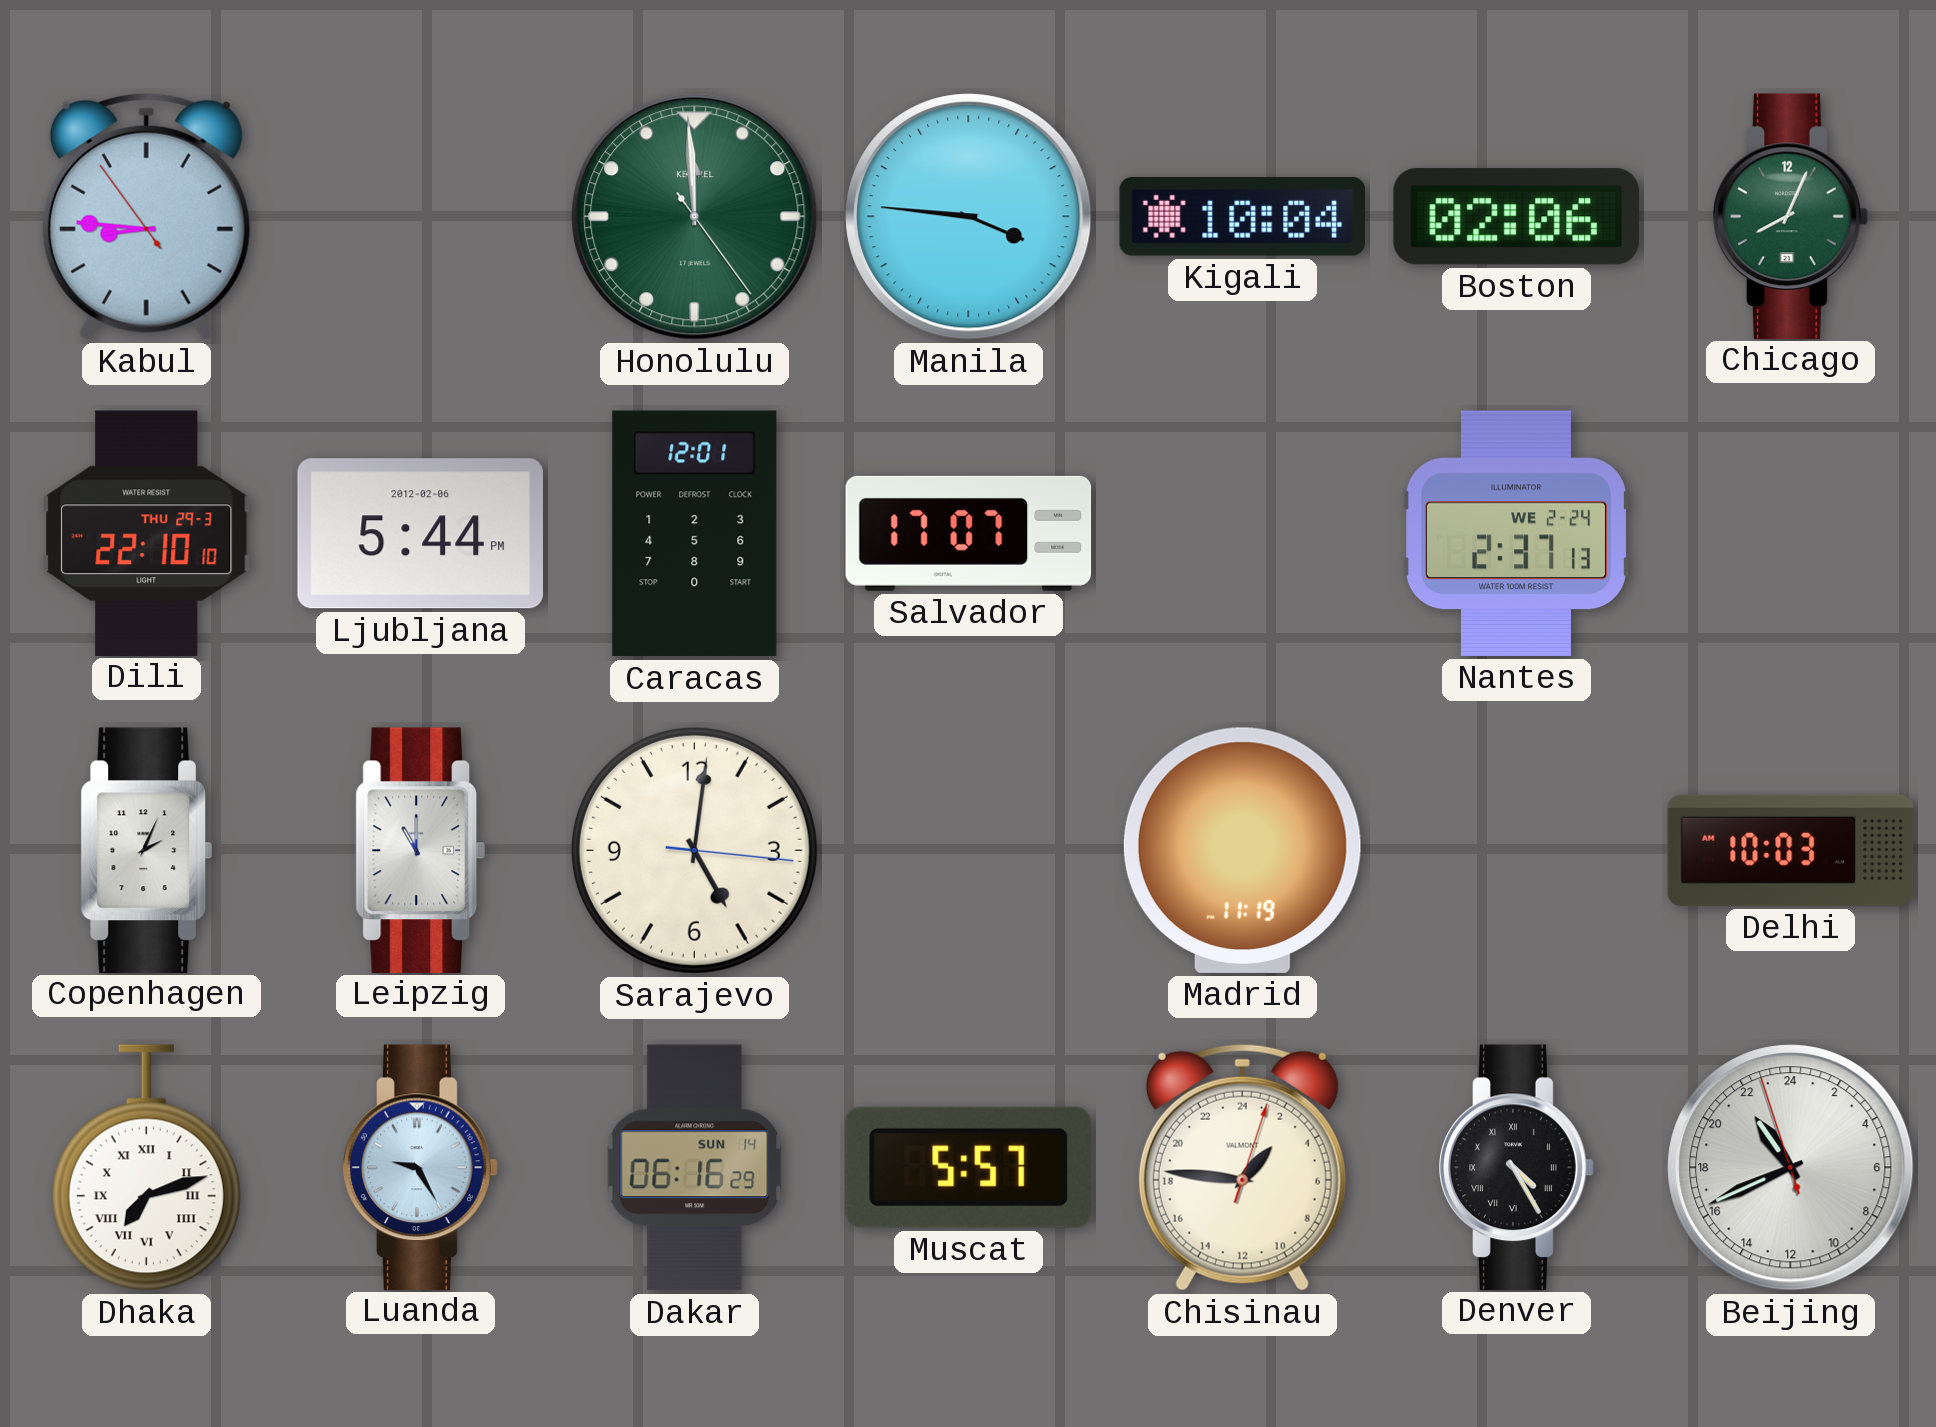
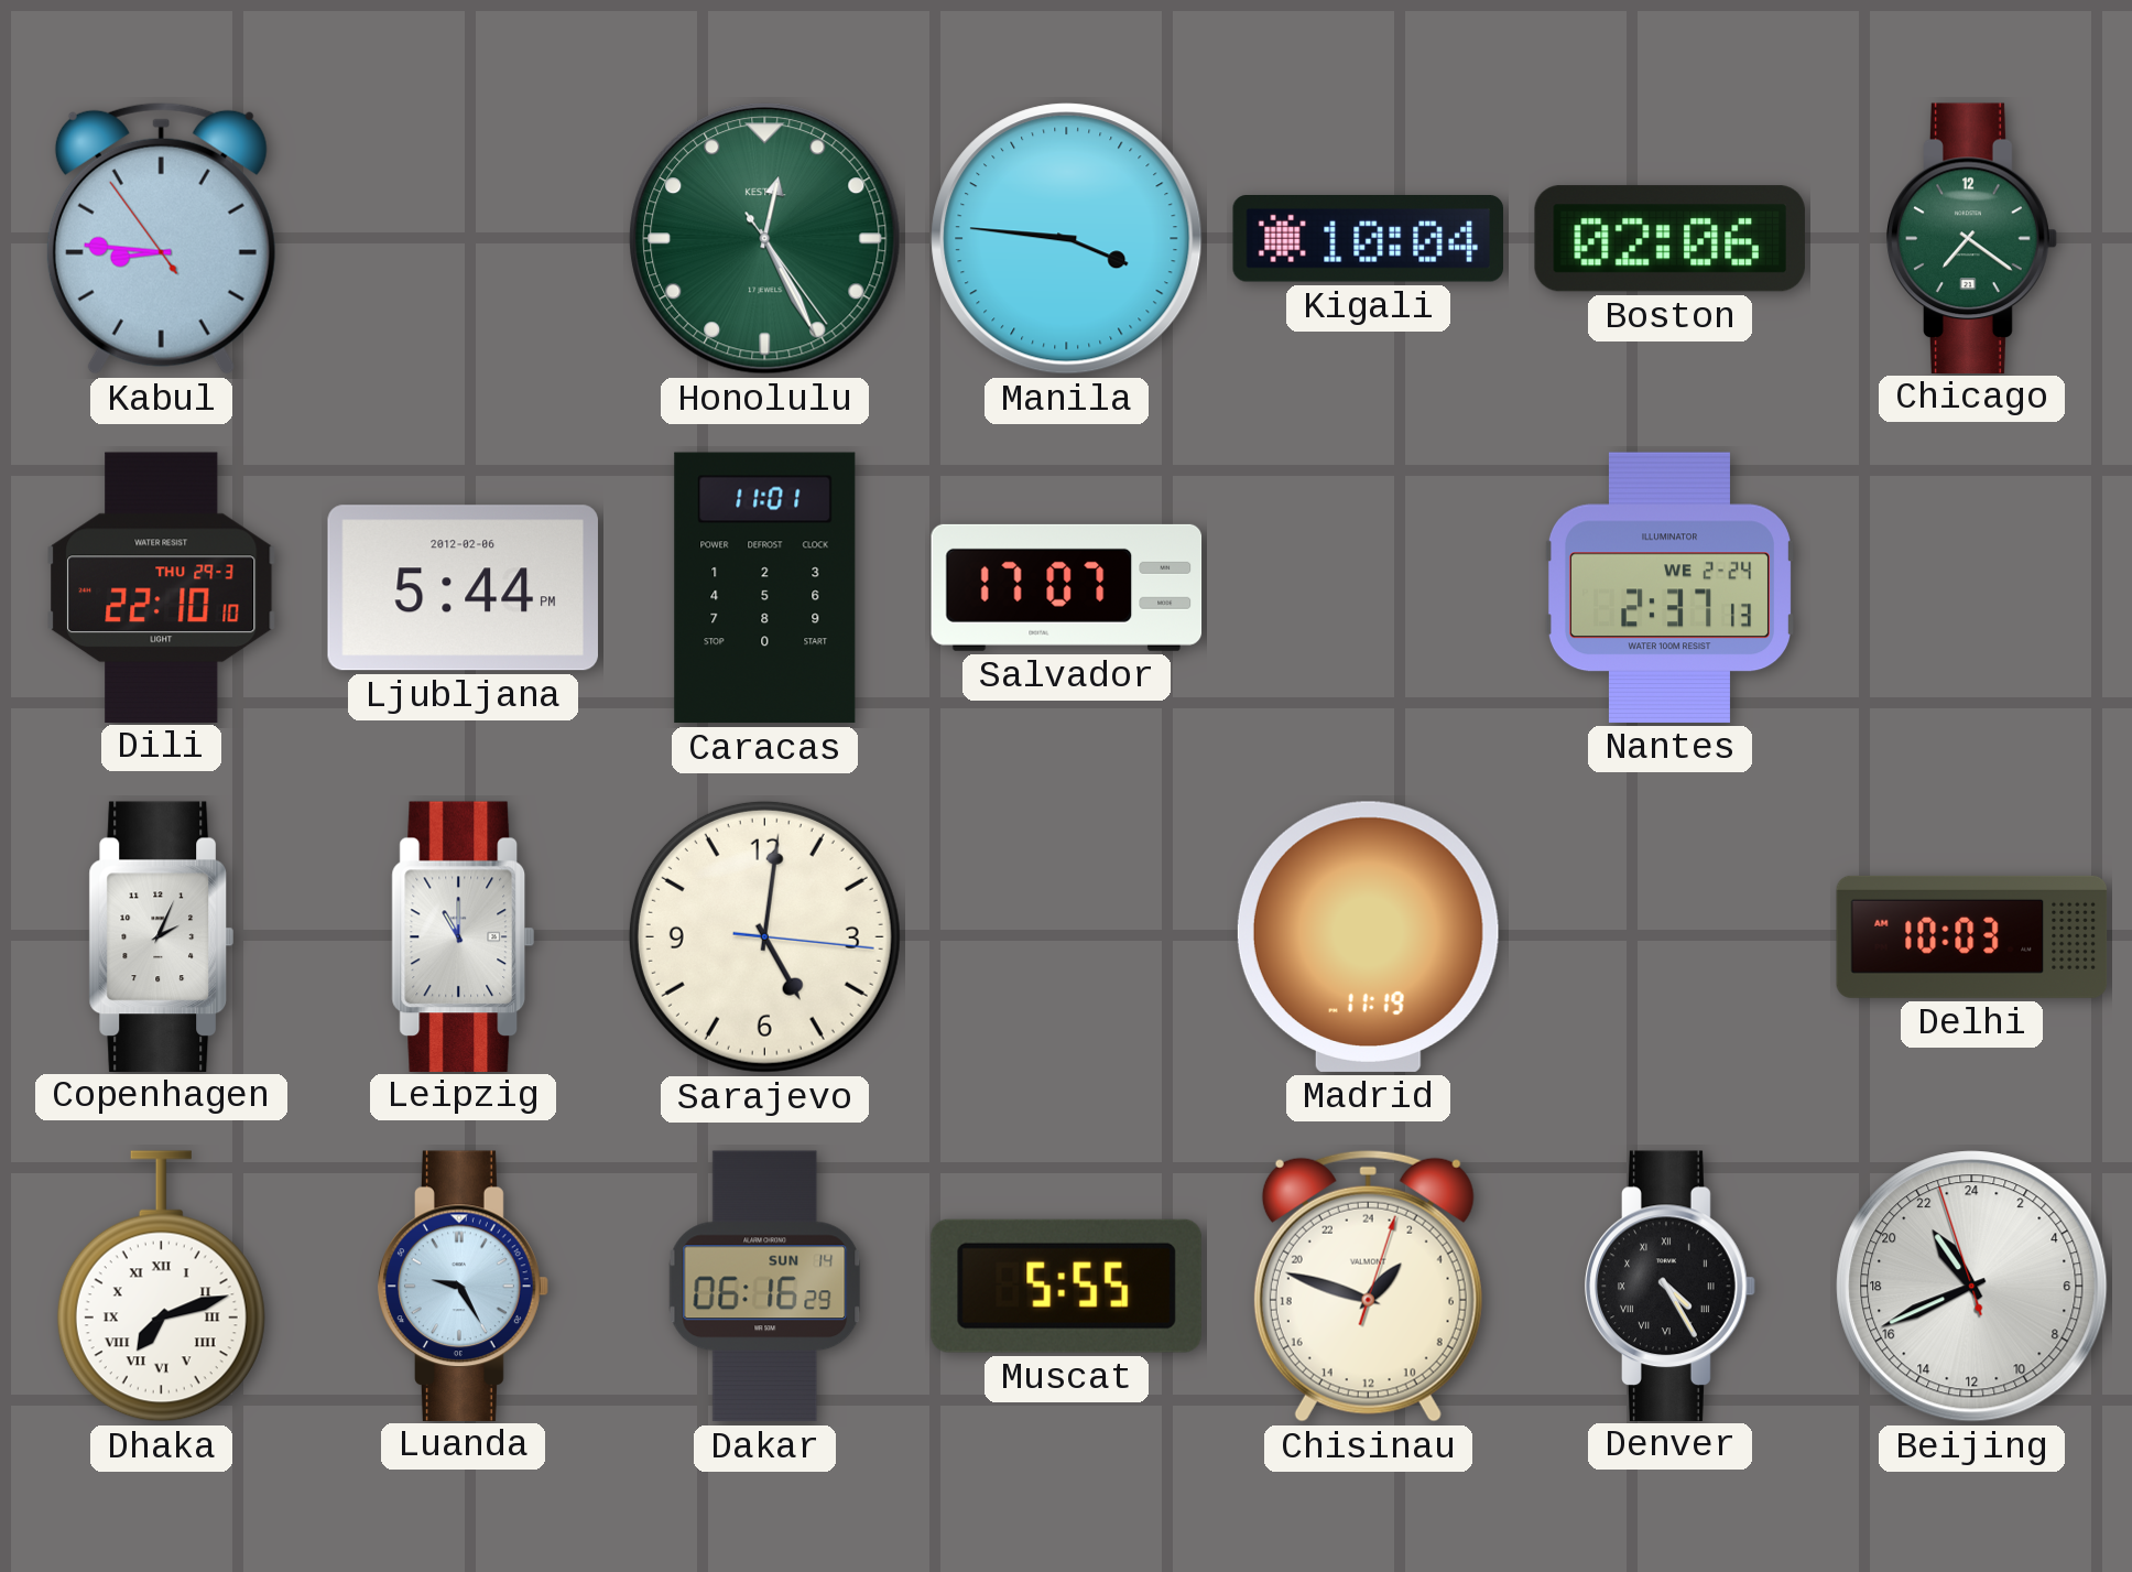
Honolulu: 11:59 -> 12:25 (765, 239)
Chicago: 8:04 -> 7:21 (1972, 238)
Caracas: 12:01 -> 11:01 (765, 588)
Muscat: 5:57 -> 5:55 (1066, 1286)
Chisinau: 2:46 -> 2:48 (1368, 1286)
